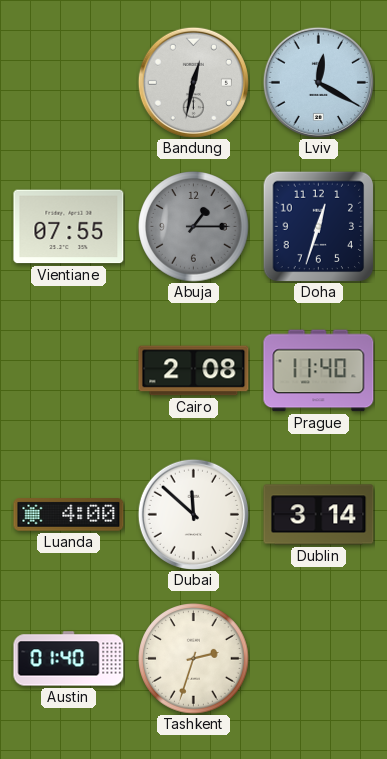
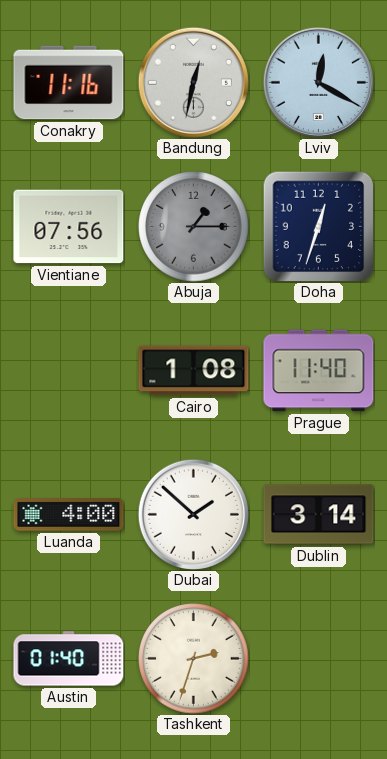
Conakry: none -> 11:16 (69, 83)
Vientiane: 07:55 -> 07:56 (69, 227)
Cairo: 2:08 -> 1:08 (194, 371)
Dubai: 11:52 -> 1:52 (193, 514)
